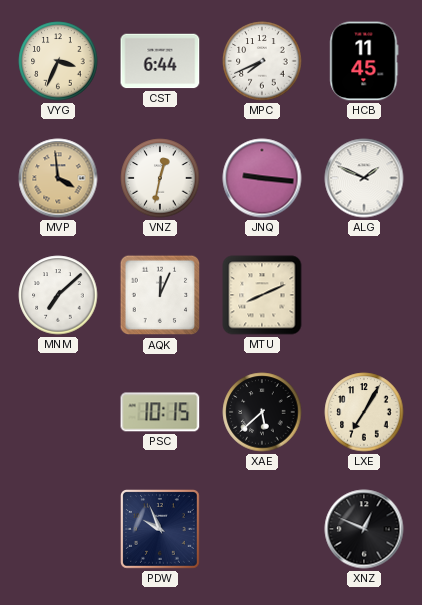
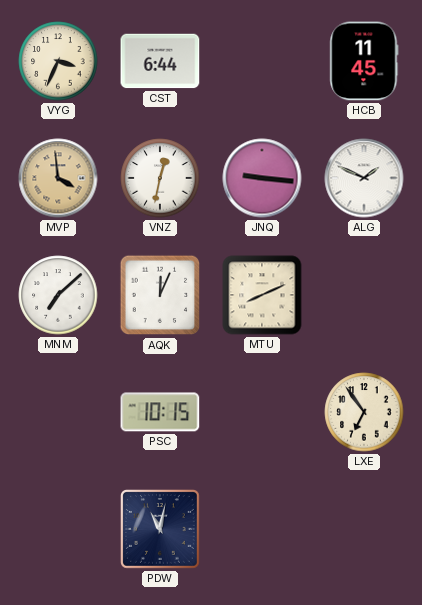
MPC: 7:41 -> none (262, 61)
XAE: 5:38 -> none (262, 412)
LXE: 7:05 -> 6:54 (364, 412)
PDW: 9:56 -> 11:02 (161, 530)
XNZ: 12:49 -> none (364, 529)
